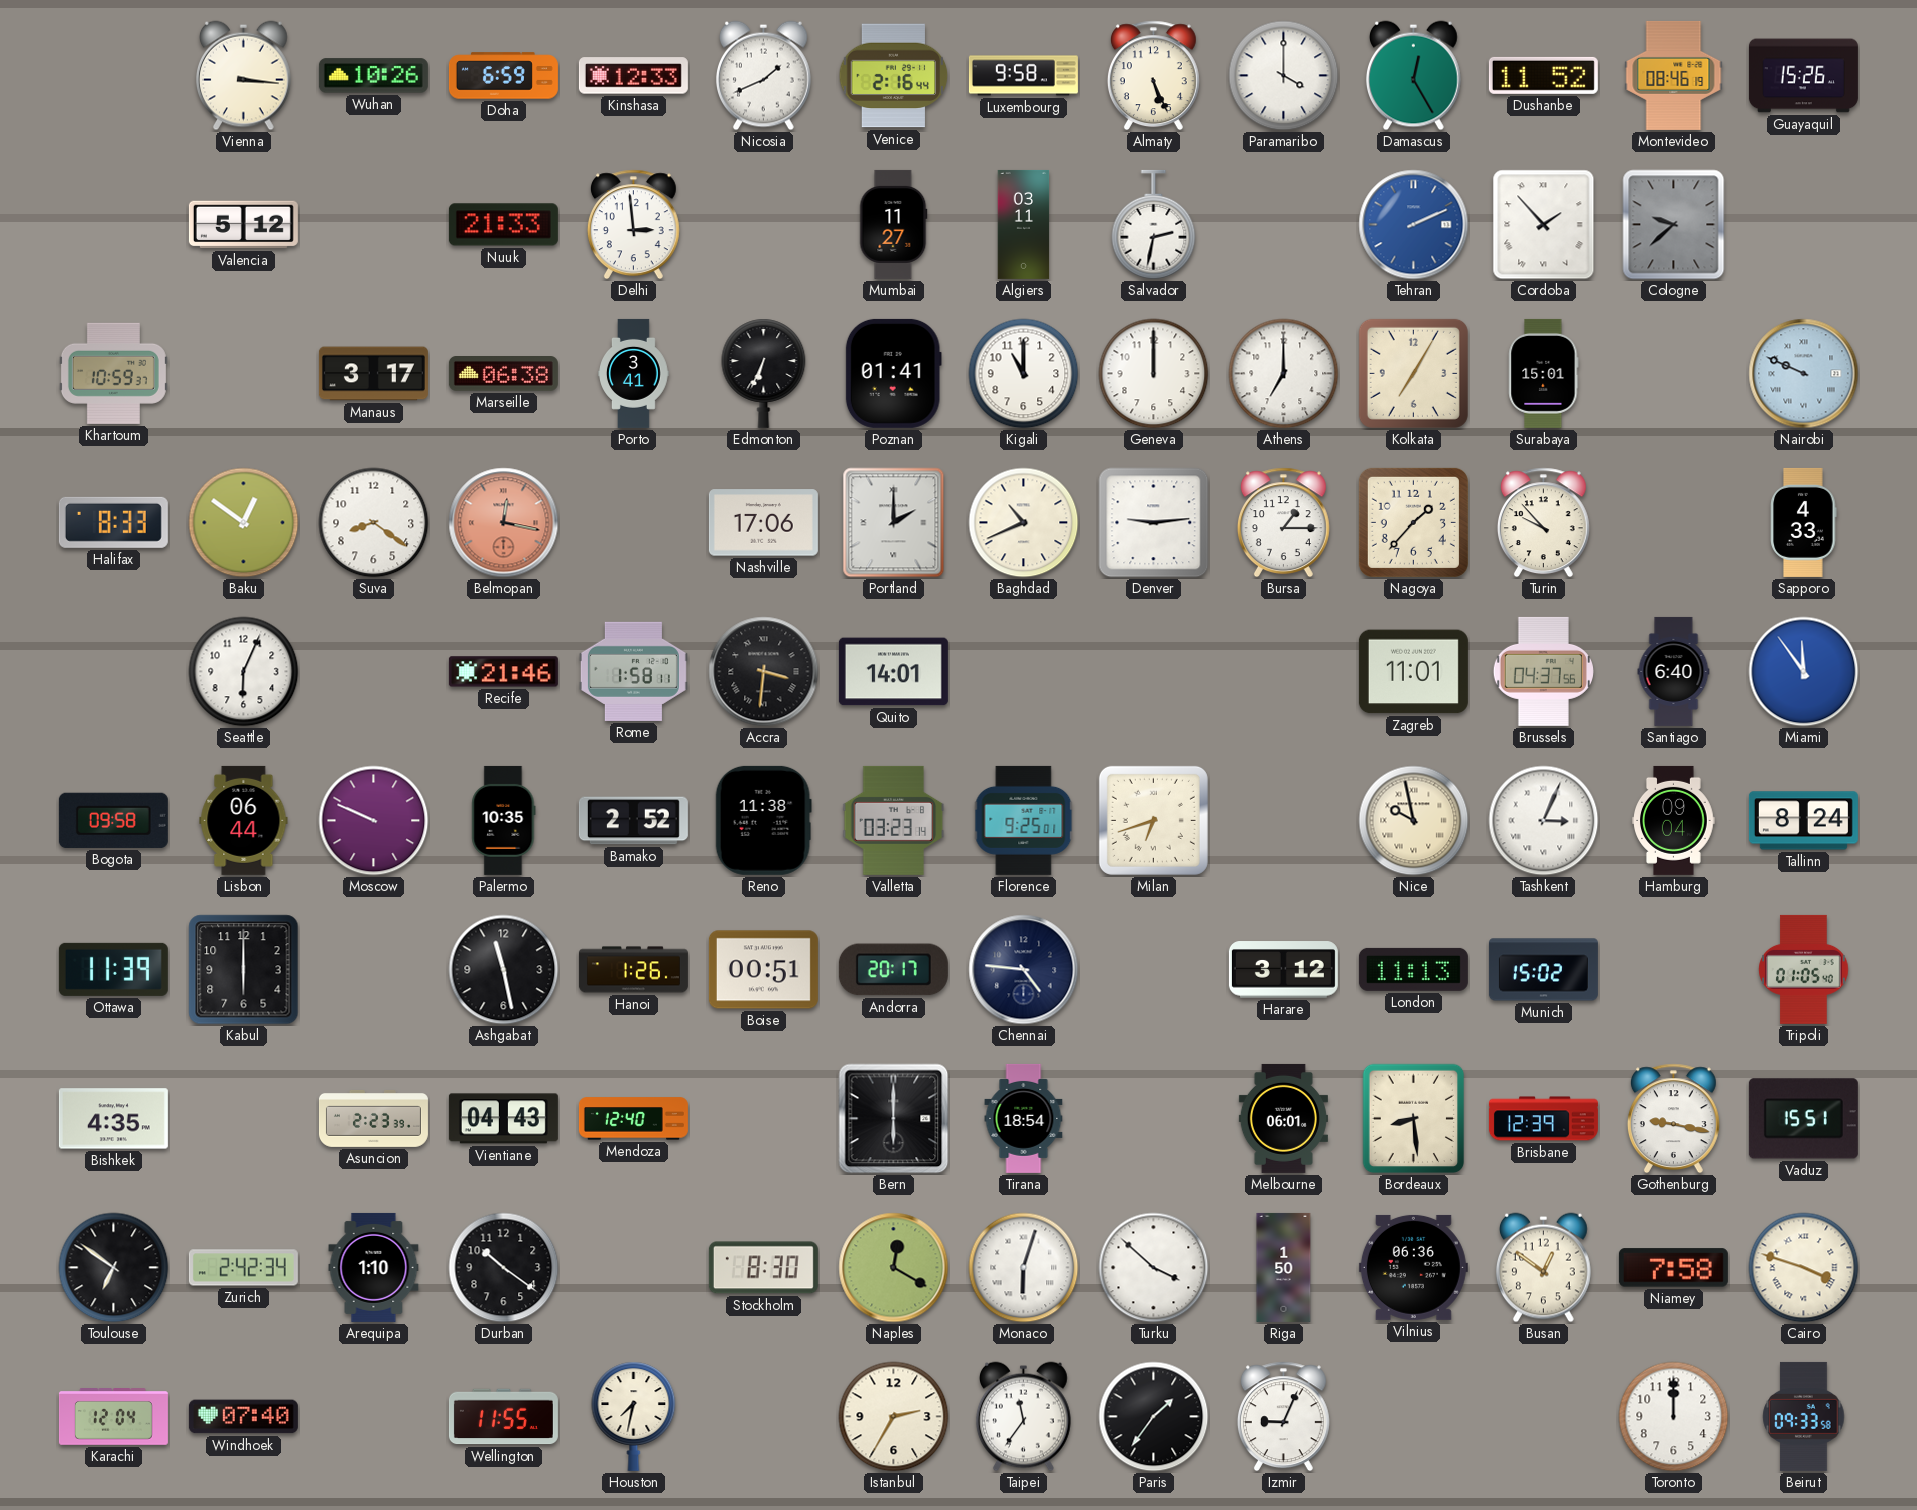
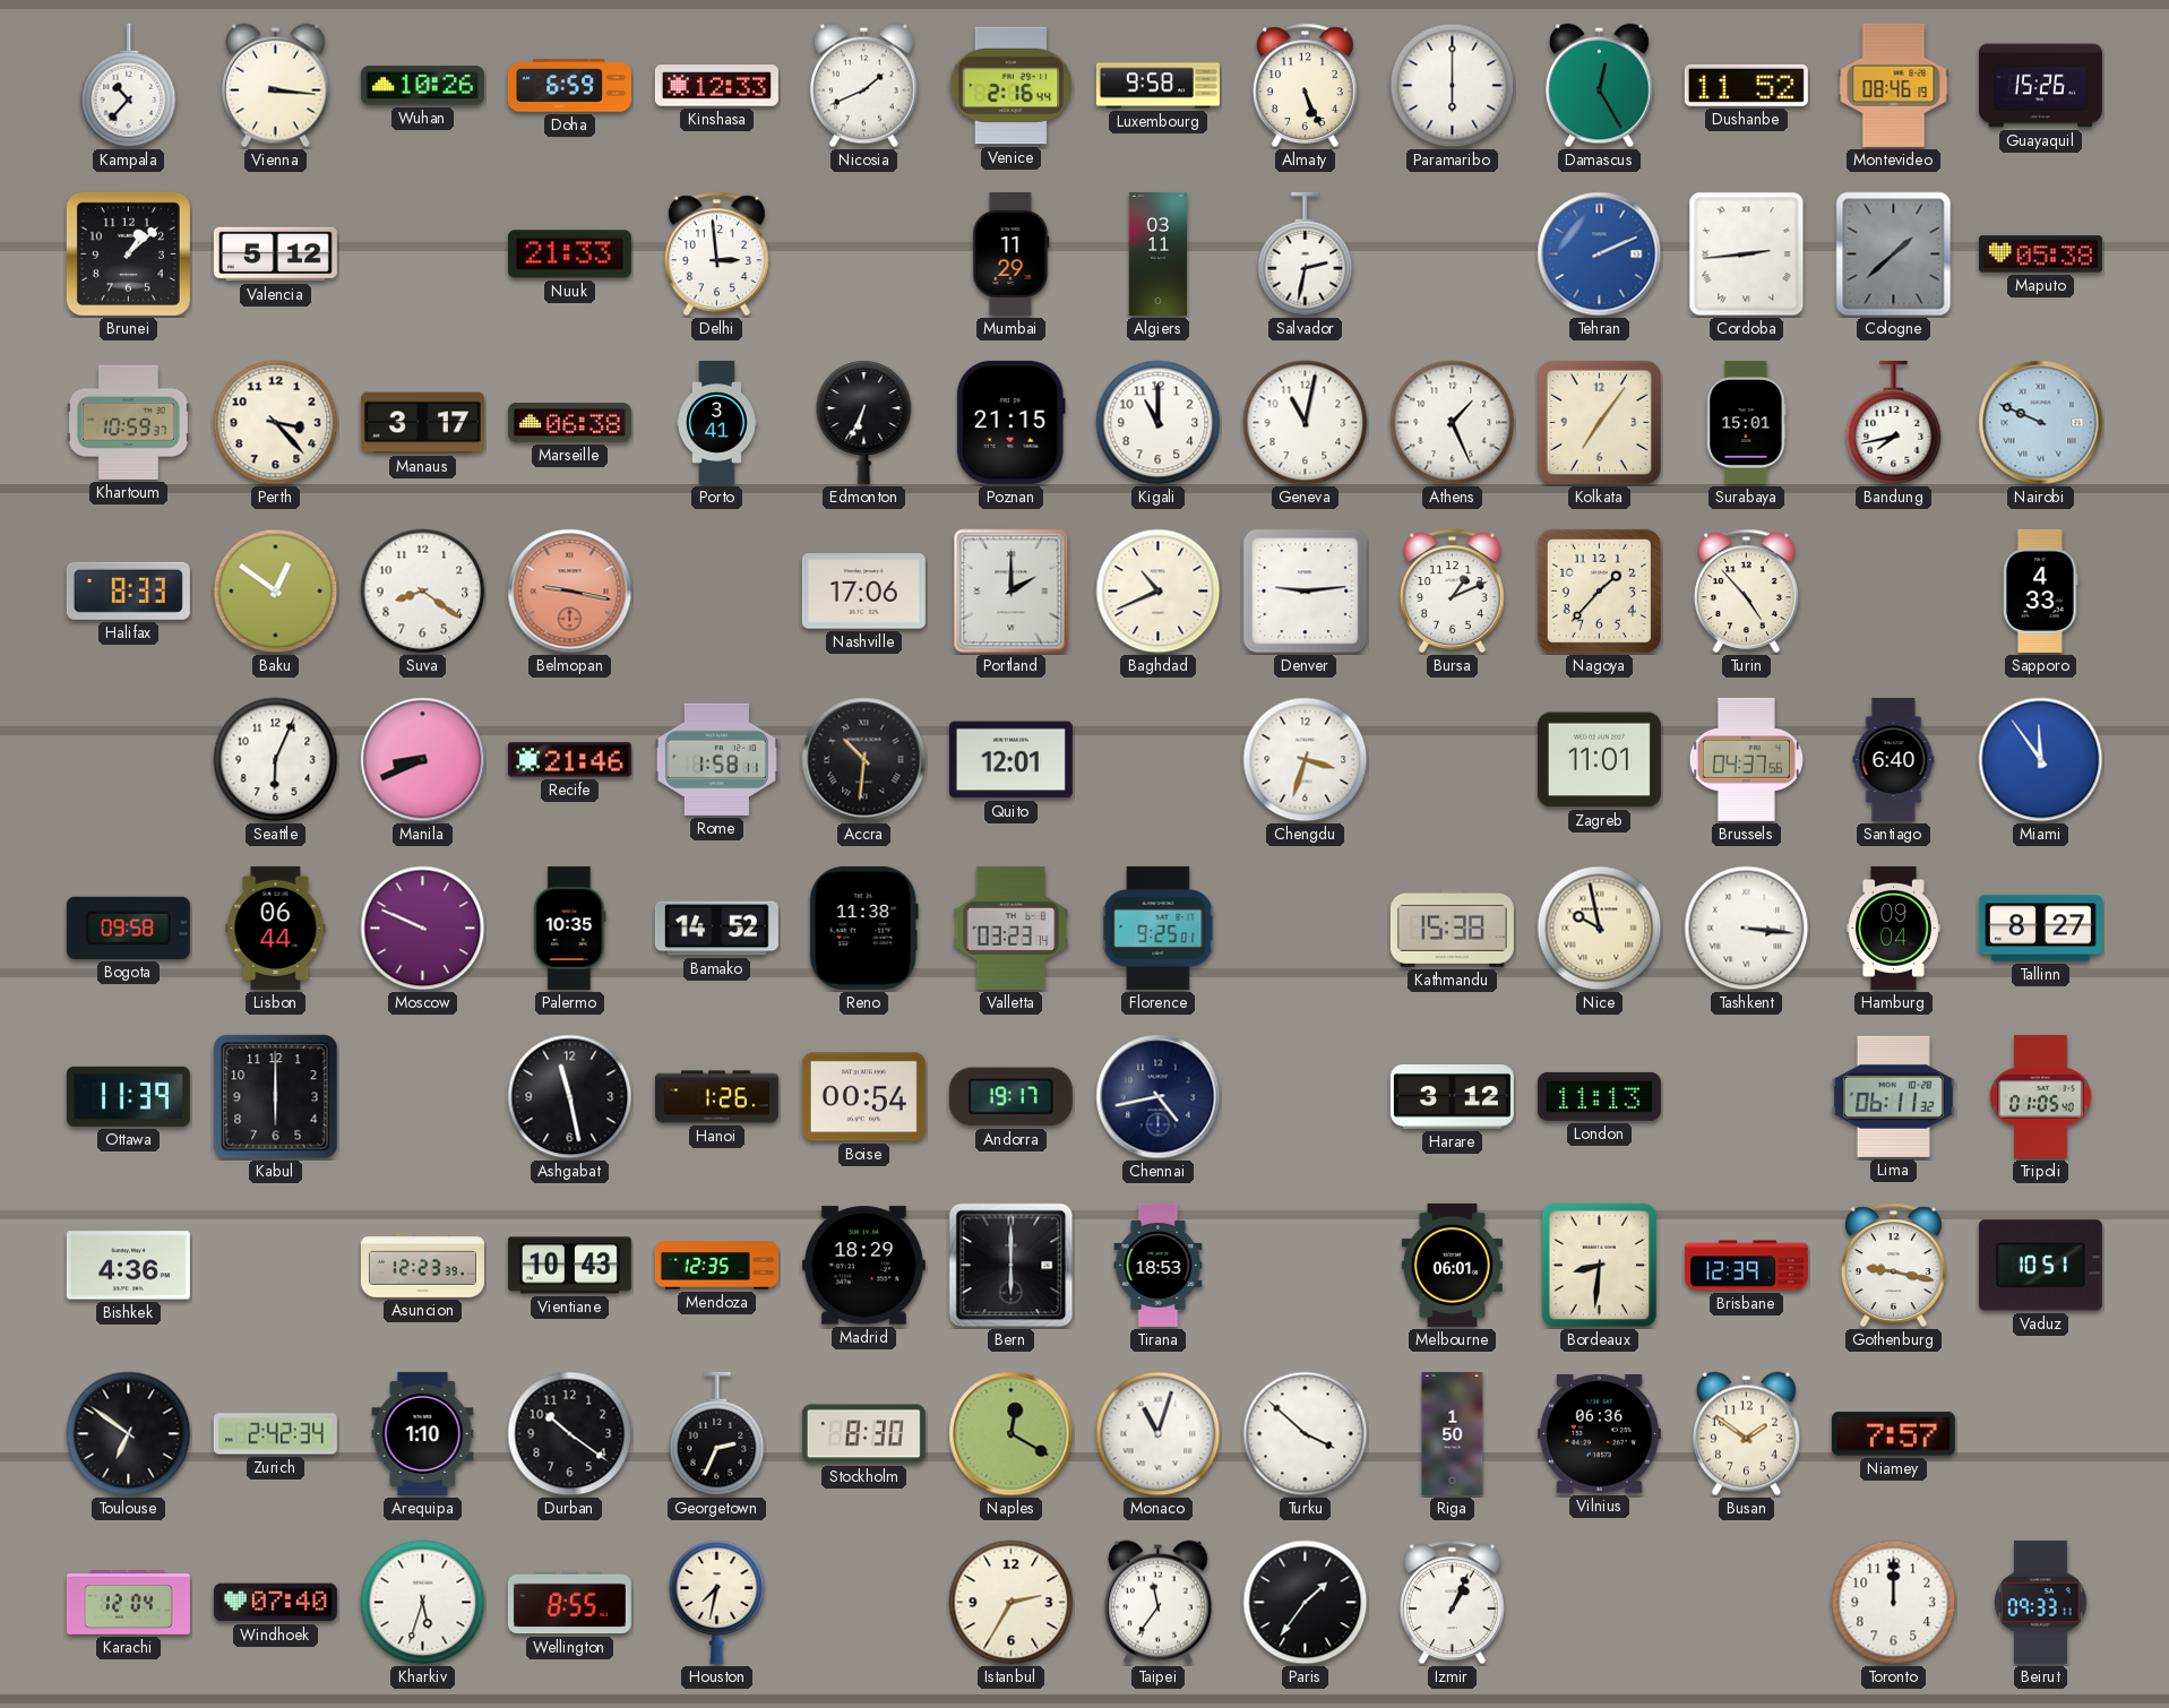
Kampala: none -> 10:37 (129, 86)
Paramaribo: 4:00 -> 6:00 (1453, 86)
Brunei: none -> 1:08 (128, 253)
Mumbai: 11:27 -> 11:29 (1012, 253)
Cordoba: 1:53 -> 2:44 (1747, 255)
Cologne: 9:38 -> 1:38 (1894, 255)
Maputo: none -> 05:38 (2040, 255)
Perth: none -> 3:23 (276, 423)
Poznan: 01:41 -> 21:15 (1010, 422)
Geneva: 12:00 -> 11:02 (1306, 423)
Athens: 7:00 -> 1:26 (1453, 423)
Kolkata: 7:05 -> 7:06 (1599, 422)
Bandung: none -> 7:43 (1894, 423)
Belmopan: 12:17 -> 9:17 (570, 592)
Bursa: 1:15 -> 1:11 (1452, 592)
Turin: 9:53 -> 4:53 (1746, 592)
Manila: none -> 8:41 (423, 760)
Accra: 3:31 -> 10:31 (864, 760)
Quito: 14:01 -> 12:01 (1010, 760)
Chengdu: none -> 3:33 (1306, 760)
Bamako: 2:52 -> 14:52 (716, 929)
Milan: 6:42 -> none (1153, 820)
Kathmandu: none -> 15:38 (1452, 928)
Tashkent: 3:04 -> 3:16 (1747, 929)
Tallinn: 8:24 -> 8:27 (2040, 929)
Boise: 00:51 -> 00:54 (863, 1097)
Andorra: 20:17 -> 19:17 (1010, 1097)
Chennai: 4:46 -> 4:43 (1159, 1097)
Munich: 15:02 -> none (1543, 970)
Lima: none -> 06:11 (1893, 1096)
Bishkek: 4:35 -> 4:36 (128, 1266)
Asuncion: 2:23 -> 12:23 (422, 1265)
Vientiane: 04:43 -> 10:43 (569, 1266)
Mendoza: 12:40 -> 12:35 (716, 1266)
Madrid: none -> 18:29 (863, 1266)
Tirana: 18:54 -> 18:53 (1159, 1265)
Bordeaux: 8:29 -> 8:31 (1600, 1266)
Vaduz: 15:51 -> 10:51 (2040, 1266)
Georgetown: none -> 2:34 (717, 1434)
Monaco: 6:03 -> 11:03 (1159, 1434)
Busan: 12:51 -> 1:51 (1746, 1434)
Niamey: 7:58 -> 7:57 (1893, 1434)
Cairo: 3:48 -> none (1804, 1268)
Kharkiv: none -> 5:33 (423, 1603)
Wellington: 11:55 -> 8:55 (569, 1603)
Izmir: 9:04 -> 1:04 (1452, 1603)
Beirut: 09:33:58 -> 09:33:11 (2041, 1602)
